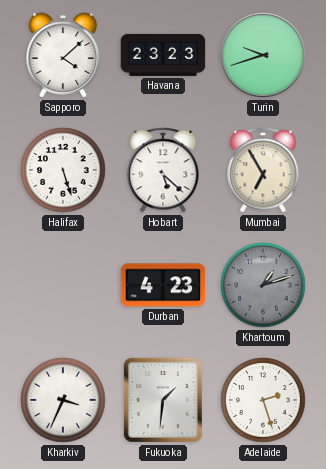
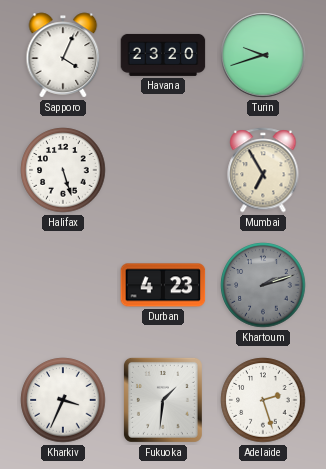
Sapporo: 4:08 -> 4:04 (63, 55)
Havana: 23:23 -> 23:20 (163, 55)
Hobart: 5:22 -> none (163, 170)
Khartoum: 1:12 -> 2:12 (263, 285)
